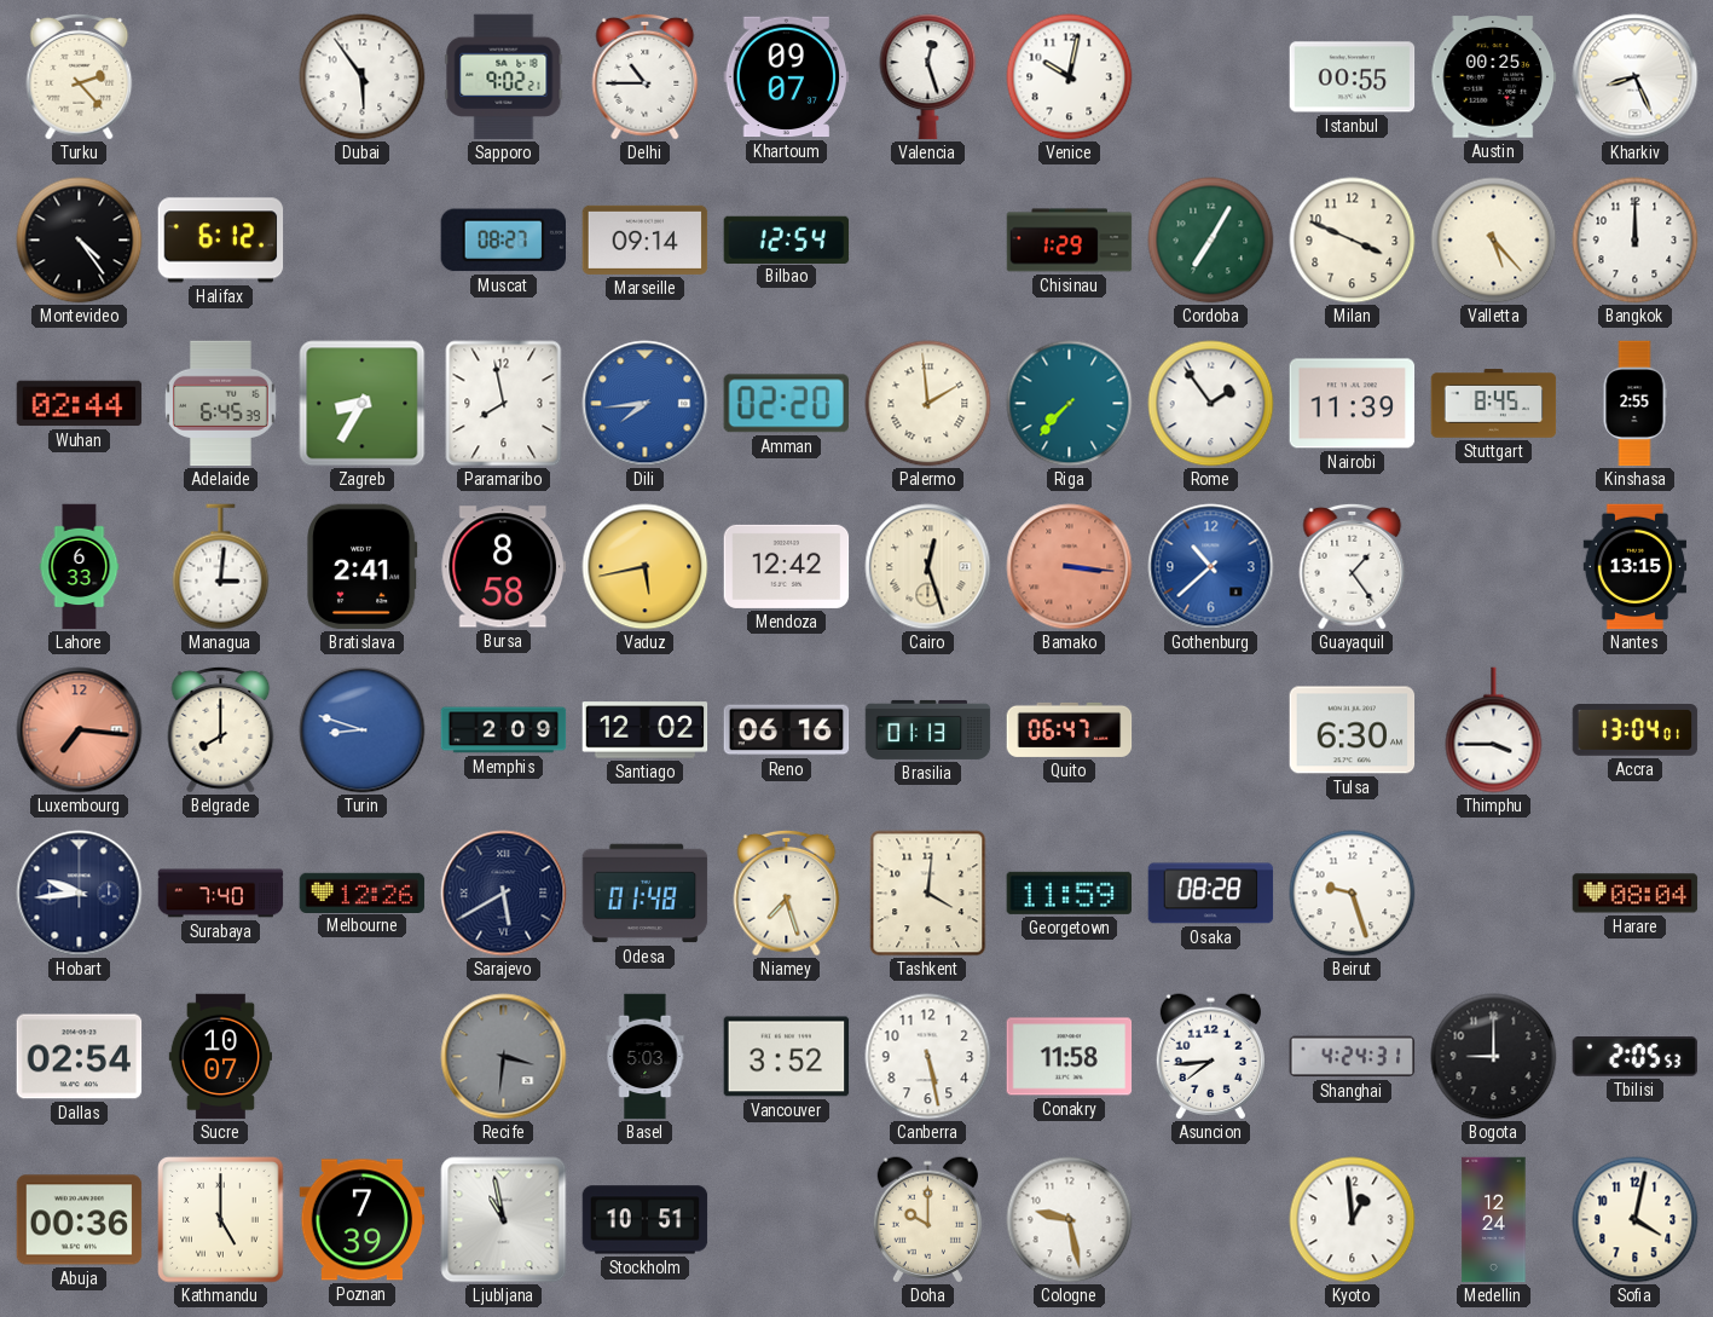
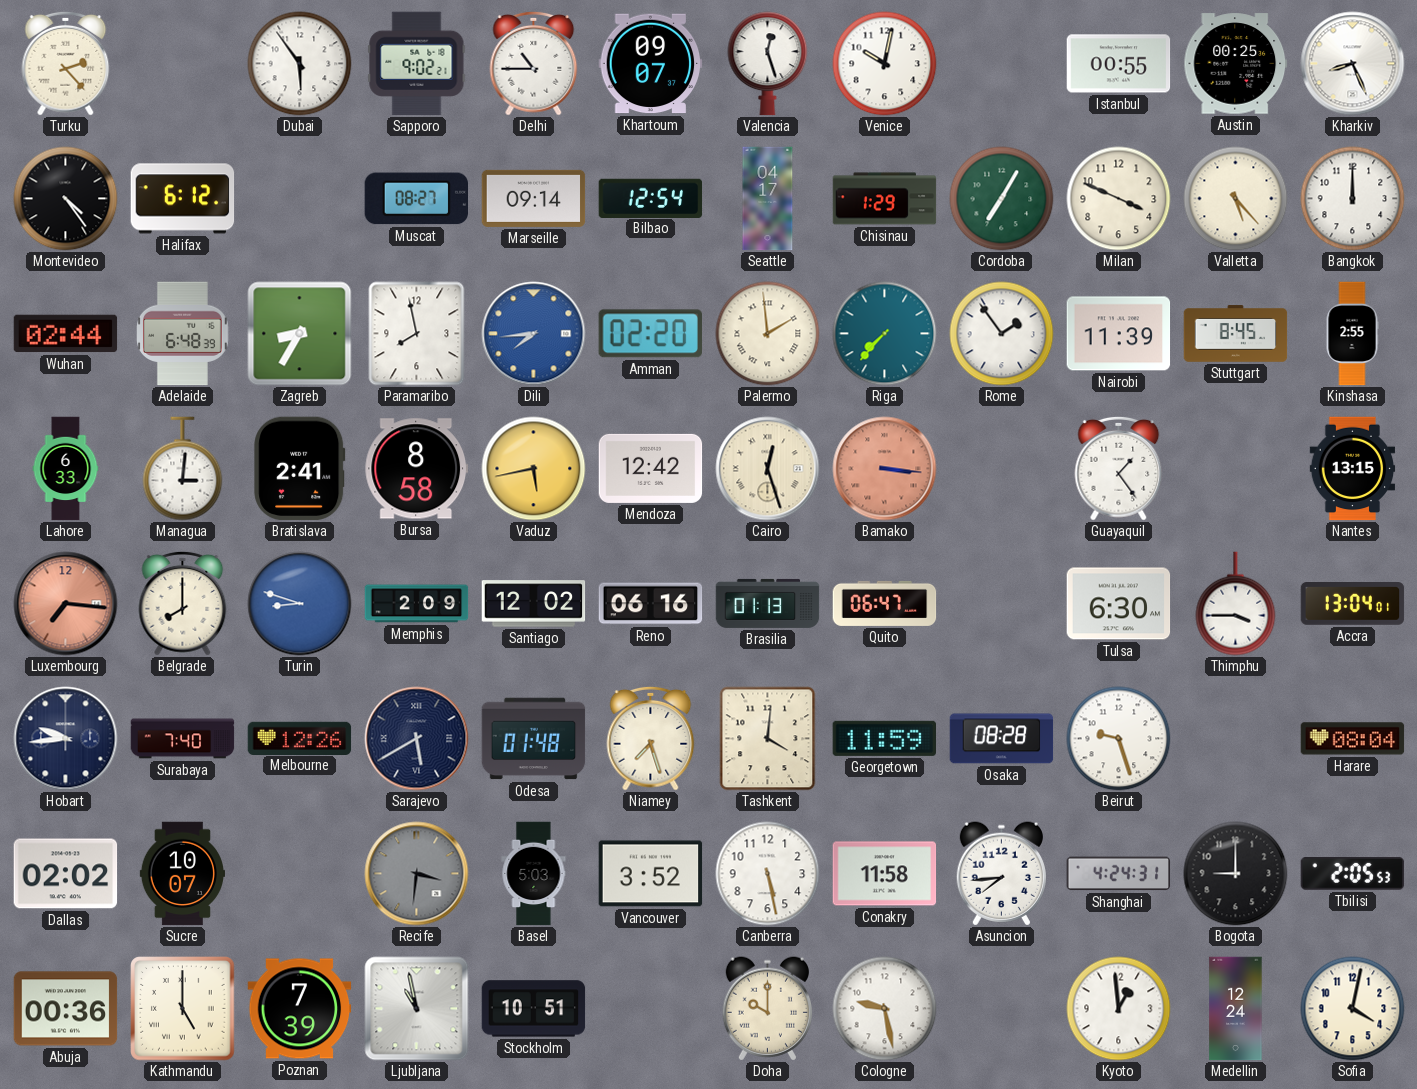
Seattle: none -> 04:17 (768, 199)
Adelaide: 6:45 -> 6:48 (183, 334)
Gothenburg: 10:38 -> none (1211, 567)
Dallas: 02:54 -> 02:02 (66, 874)
